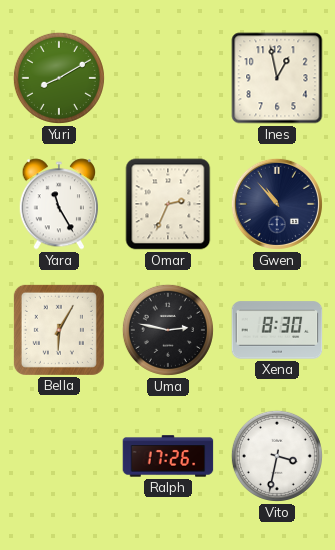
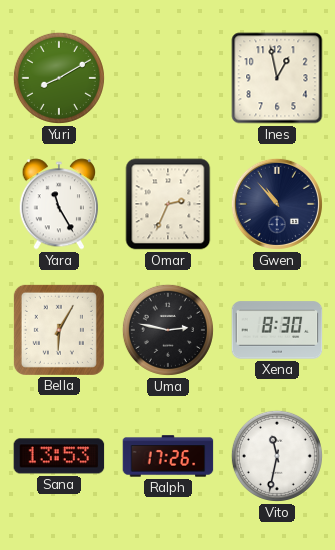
Sana: none -> 13:53 (59, 456)
Vito: 3:32 -> 11:32 (277, 456)
